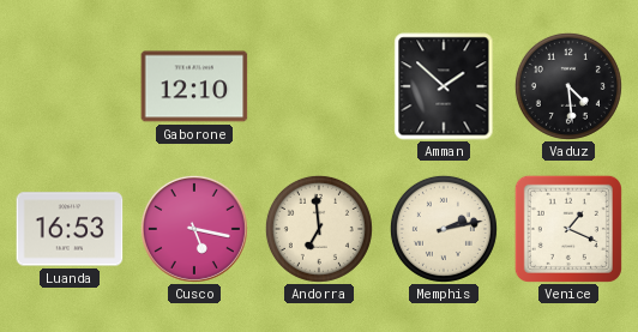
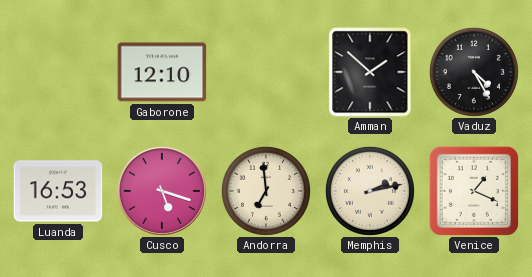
Vaduz: 4:29 -> 4:25 (474, 72)
Cusco: 5:17 -> 5:18 (162, 191)
